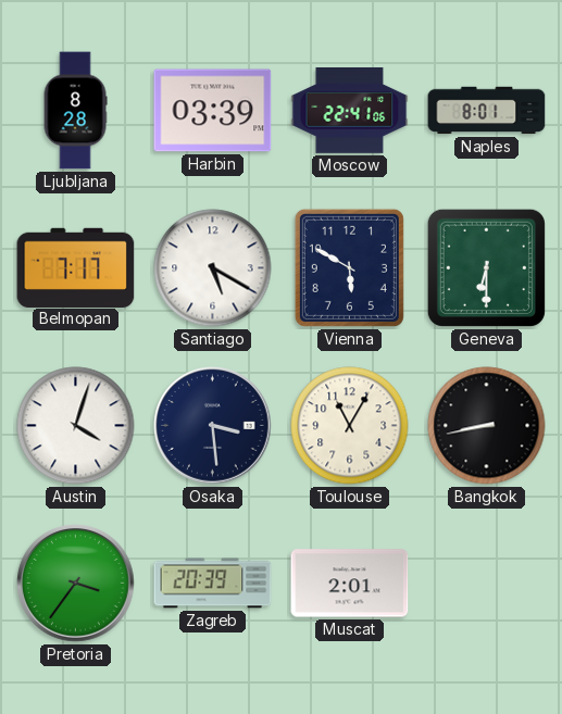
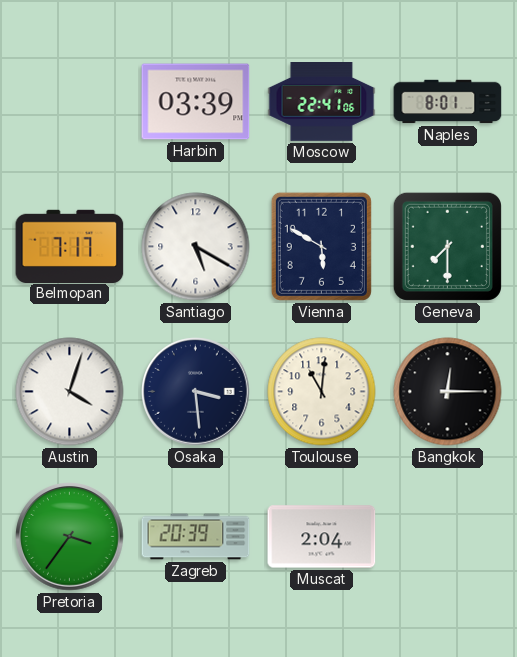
Ljubljana: 8:28 -> none (75, 111)
Geneva: 6:30 -> 7:30 (447, 246)
Toulouse: 11:05 -> 11:01 (322, 392)
Bangkok: 8:43 -> 12:15 (448, 392)
Muscat: 2:01 -> 2:04 (322, 537)
